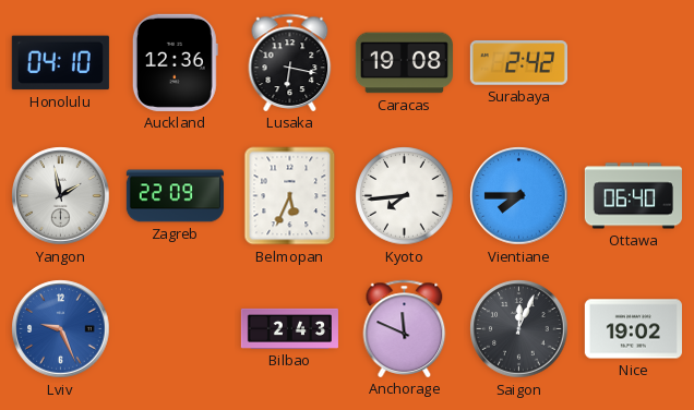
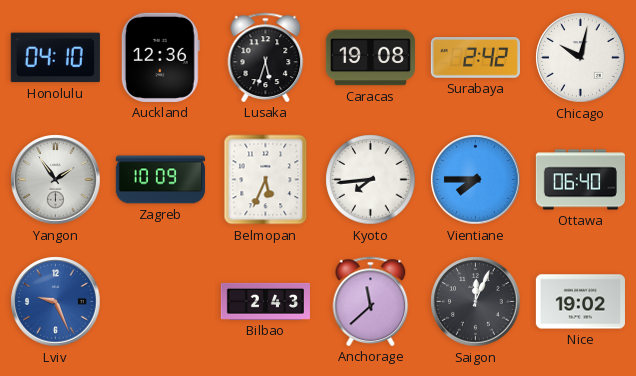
Lusaka: 6:17 -> 5:33 (266, 57)
Chicago: none -> 10:02 (581, 58)
Yangon: 1:58 -> 1:54 (56, 180)
Zagreb: 22:09 -> 10:09 (160, 180)
Anchorage: 11:49 -> 11:38 (371, 301)
